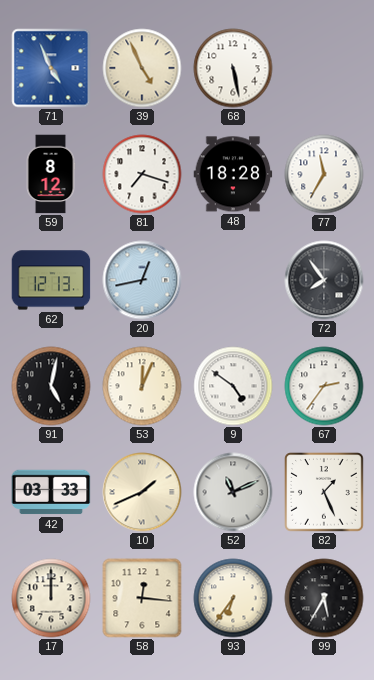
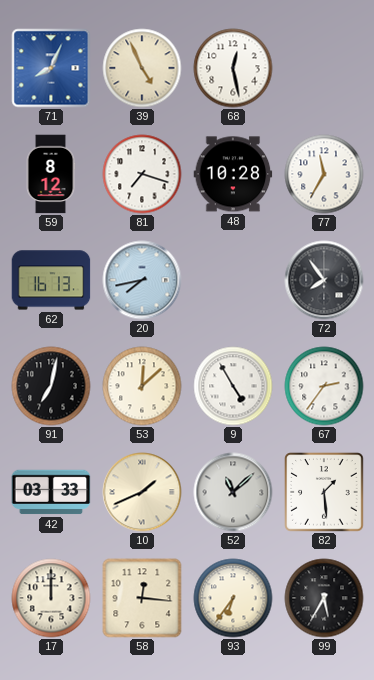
71: 4:56 -> 8:04 (51, 68)
68: 5:28 -> 12:28 (233, 68)
48: 18:28 -> 10:28 (233, 174)
62: 12:13 -> 16:13 (51, 280)
20: 12:43 -> 7:43 (142, 280)
91: 5:02 -> 7:02 (51, 386)
53: 12:04 -> 12:08 (142, 386)
9: 4:51 -> 4:55 (233, 386)
52: 11:11 -> 11:08 (233, 492)
82: 1:26 -> 1:29 (324, 492)
